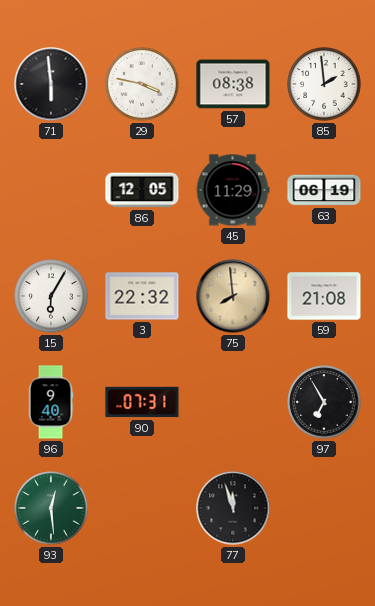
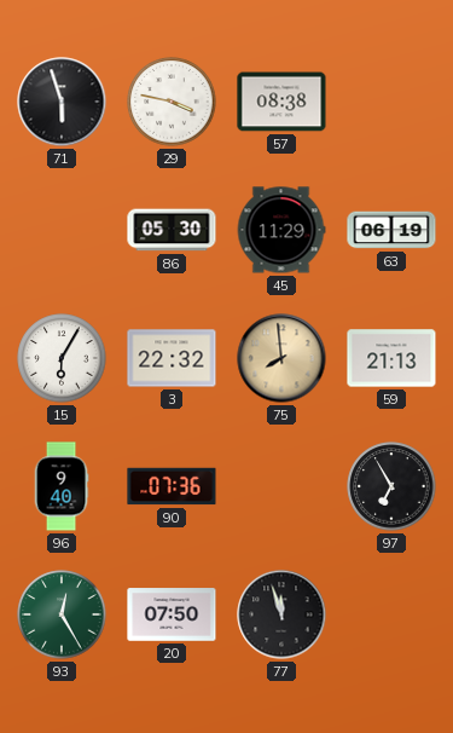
71: 5:59 -> 5:57 (62, 102)
85: 1:59 -> none (324, 84)
86: 12:05 -> 05:30 (172, 230)
59: 21:08 -> 21:13 (391, 358)
90: 07:31 -> 07:36 (172, 486)
93: 12:29 -> 12:25 (62, 614)
20: none -> 07:50 (172, 614)
